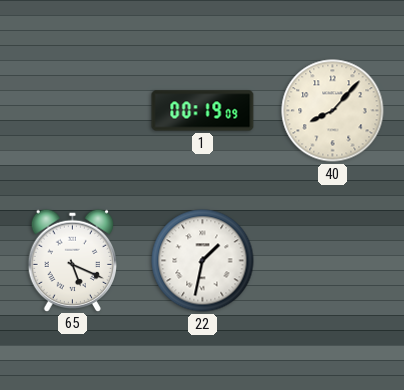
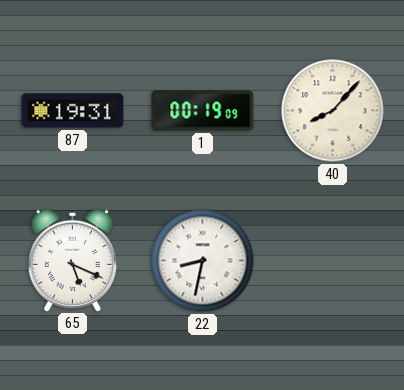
87: none -> 19:31 (73, 111)
22: 1:32 -> 8:32 (203, 261)
